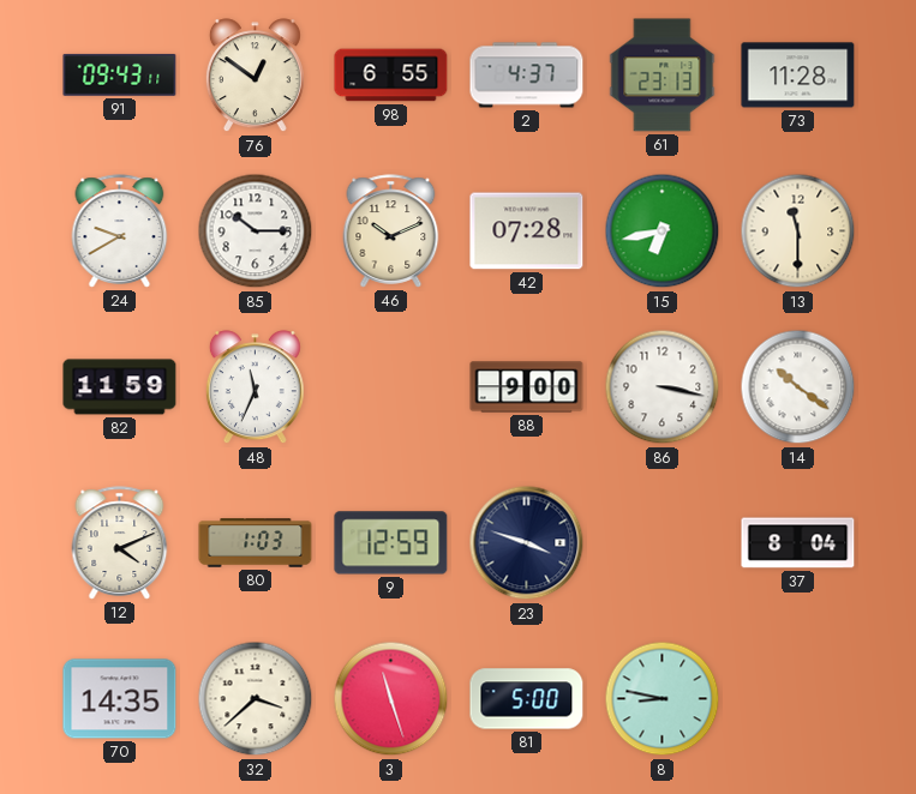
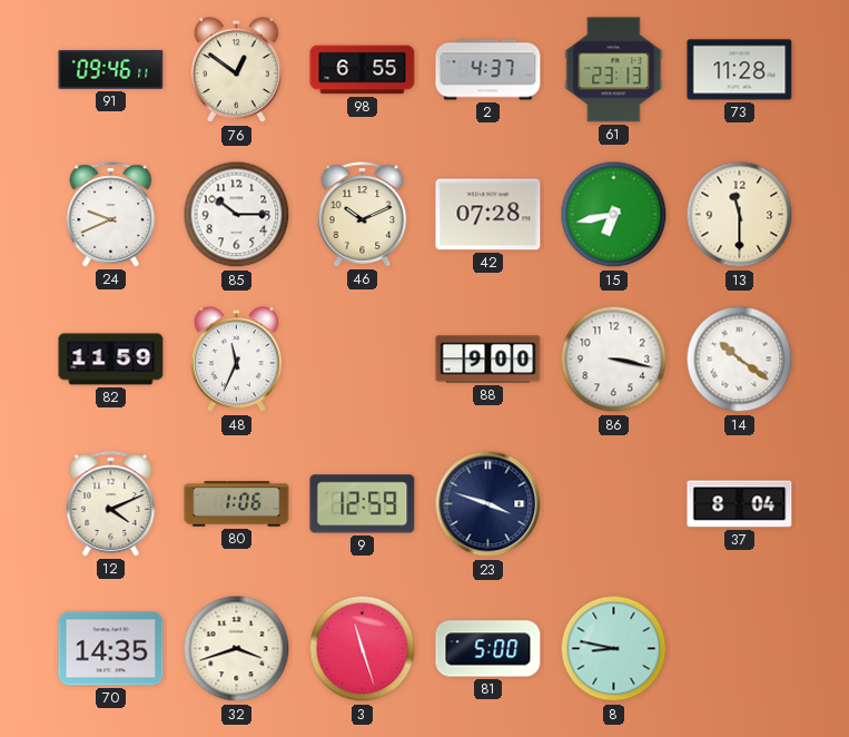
91: 09:43 -> 09:46 (111, 69)
24: 9:40 -> 9:41 (111, 215)
80: 1:03 -> 1:06 (237, 504)
32: 3:38 -> 3:42 (237, 649)
